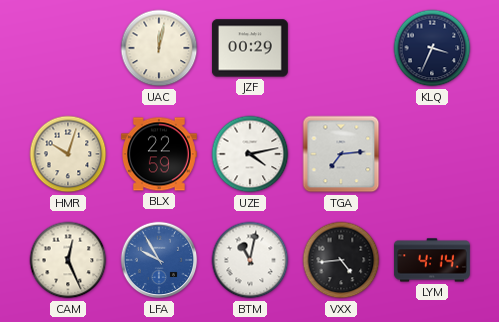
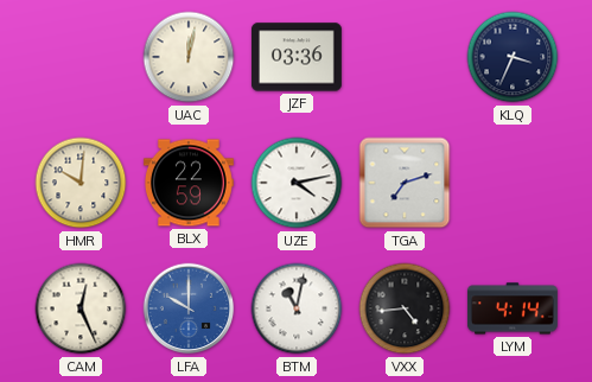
JZF: 00:29 -> 03:36 (297, 57)
HMR: 10:03 -> 10:01 (81, 183)
TGA: 7:14 -> 7:12 (405, 183)
LFA: 9:55 -> 10:00 (189, 308)
